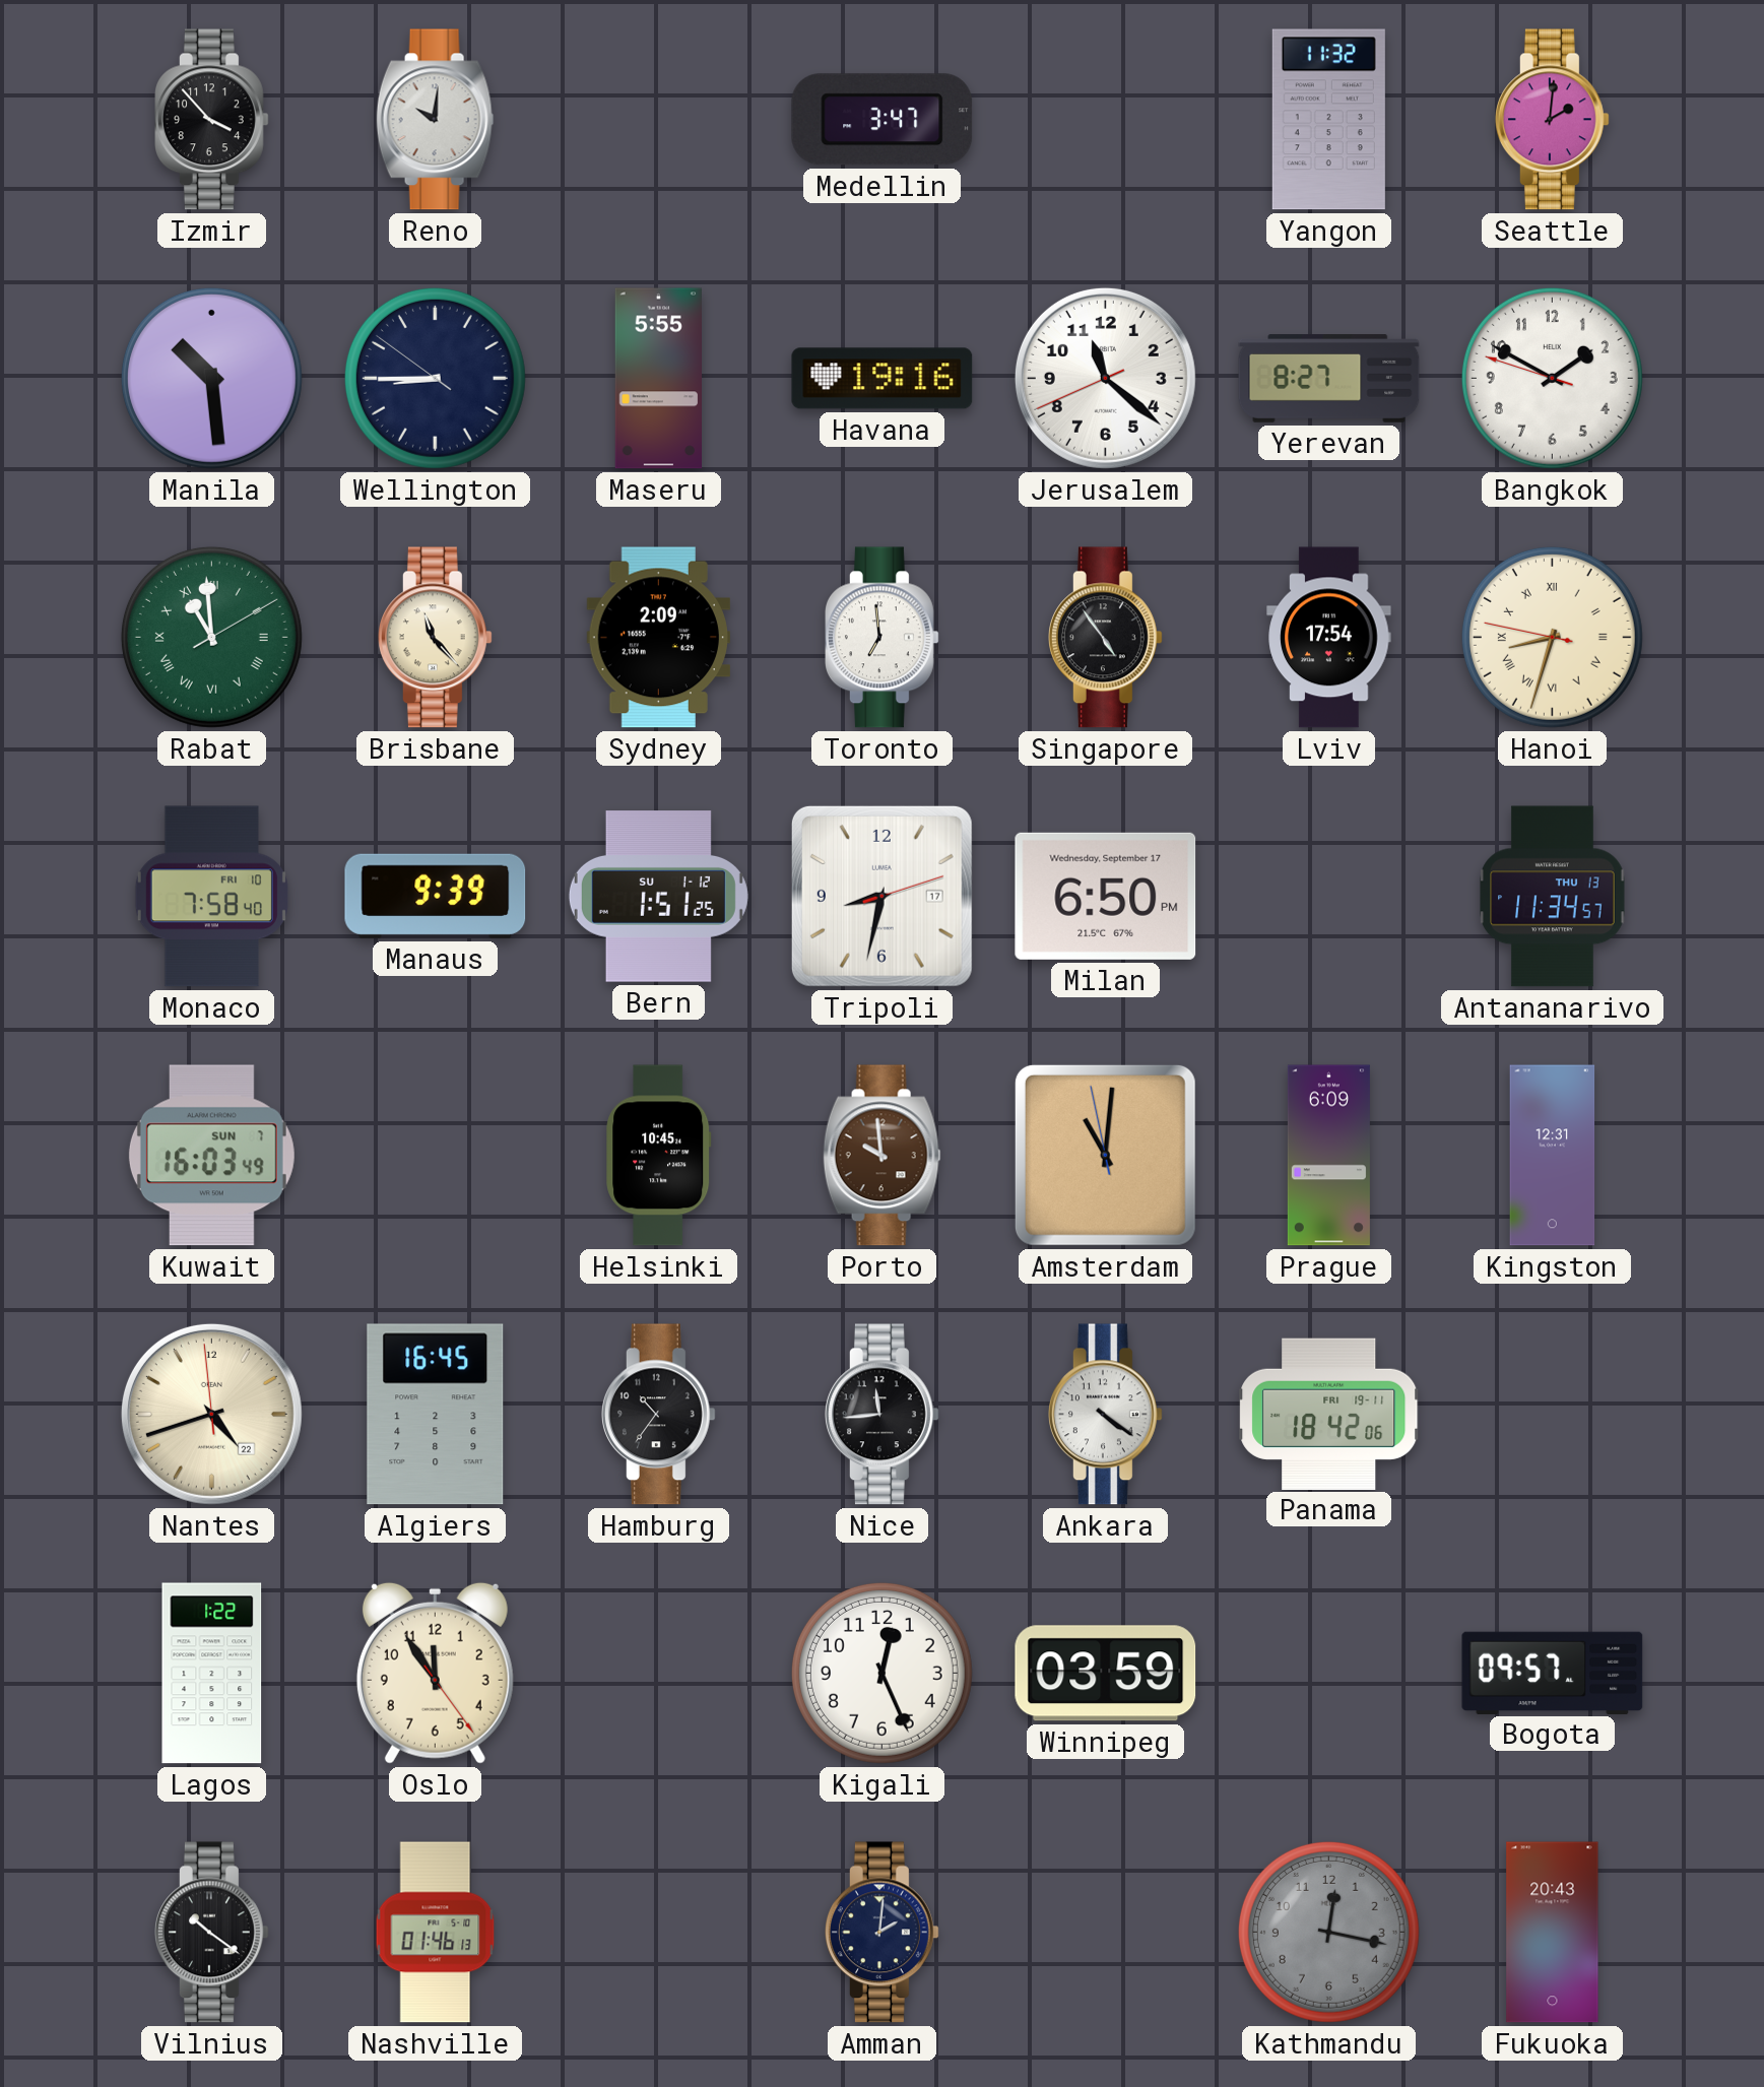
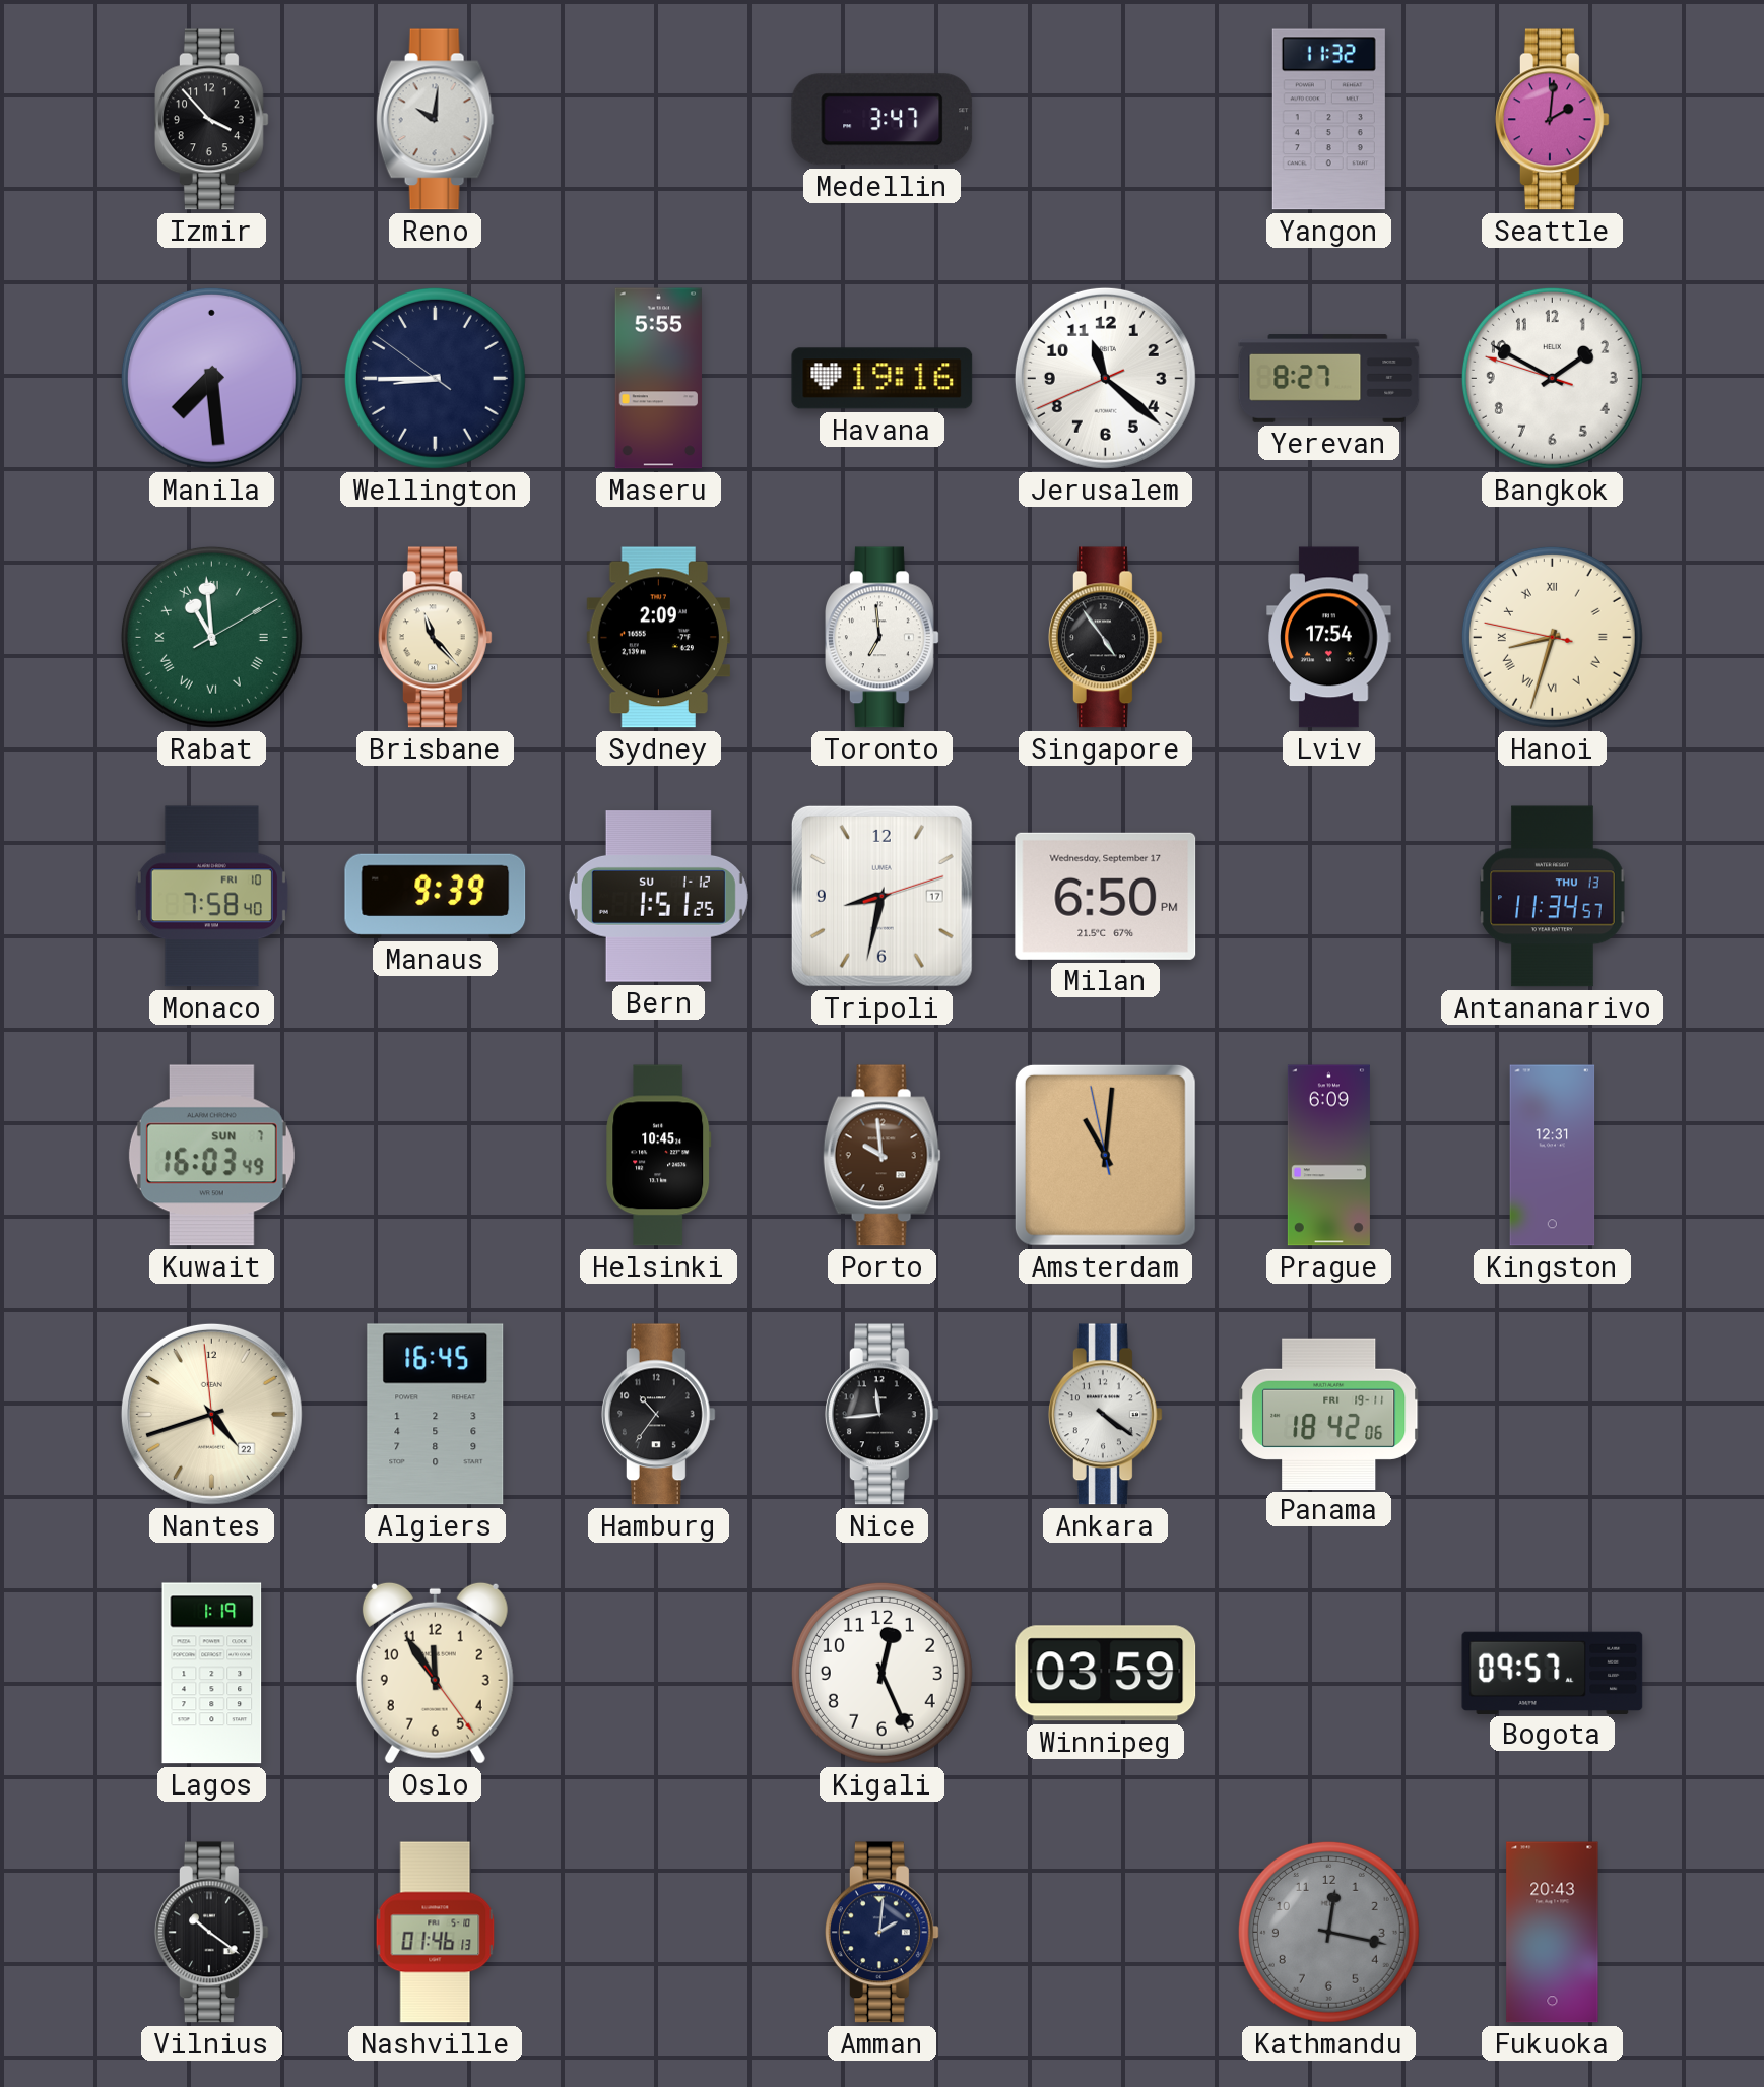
Manila: 10:29 -> 7:29 (211, 378)
Lagos: 1:22 -> 1:19 (212, 1674)
